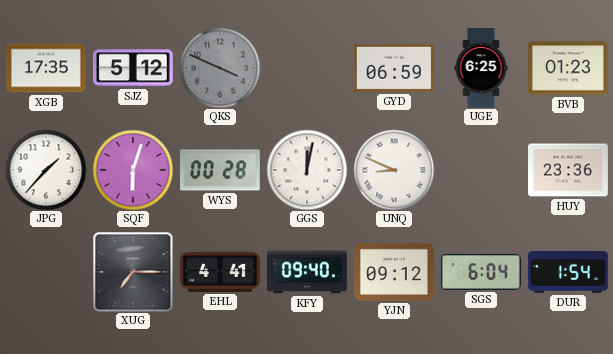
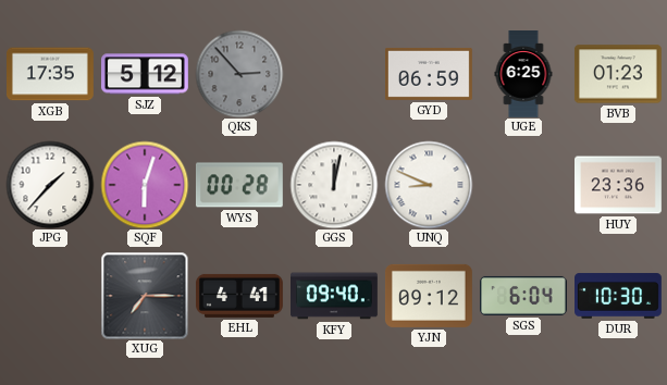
QKS: 3:49 -> 2:53 (239, 74)
DUR: 1:54 -> 10:30 (619, 296)
